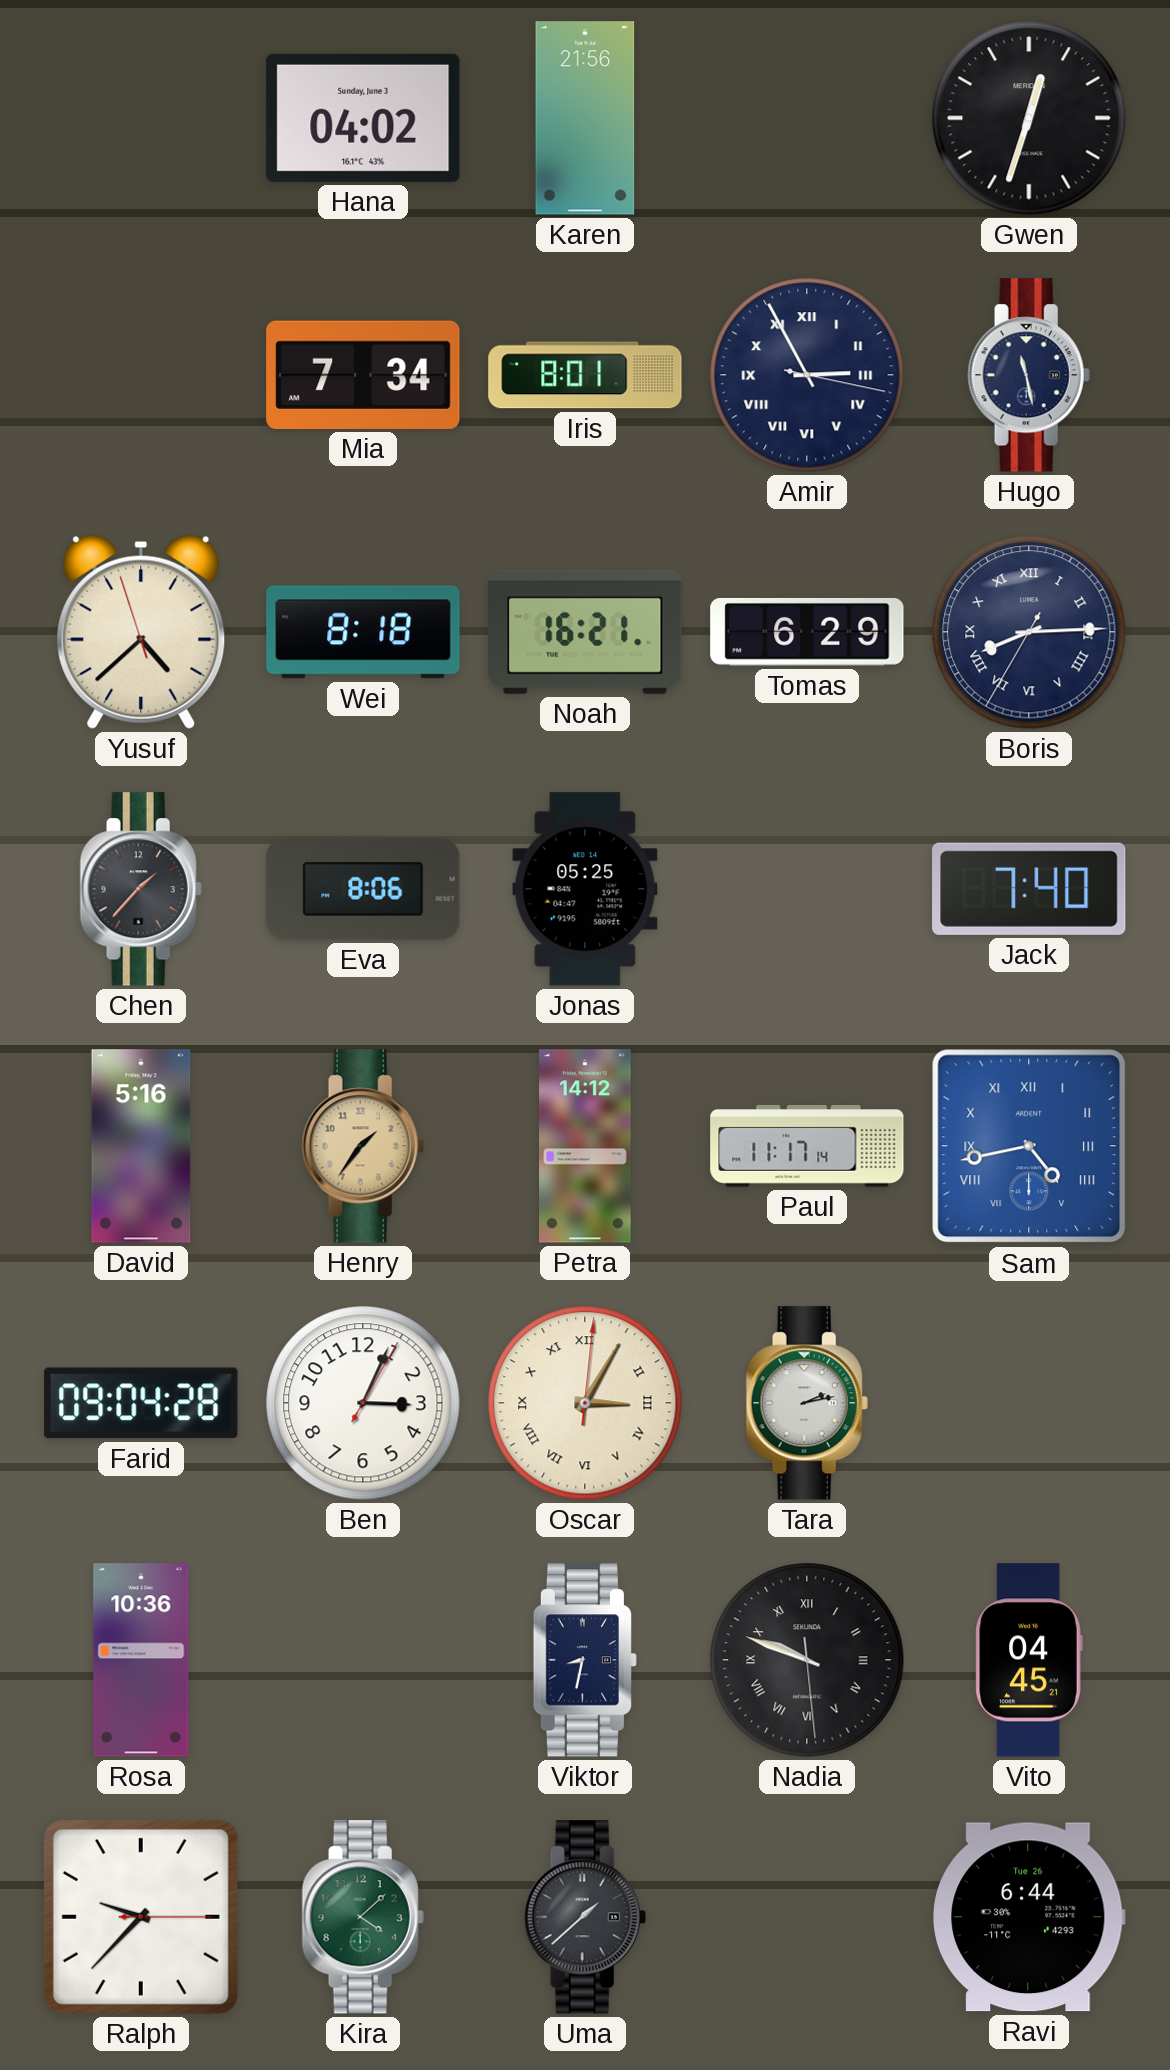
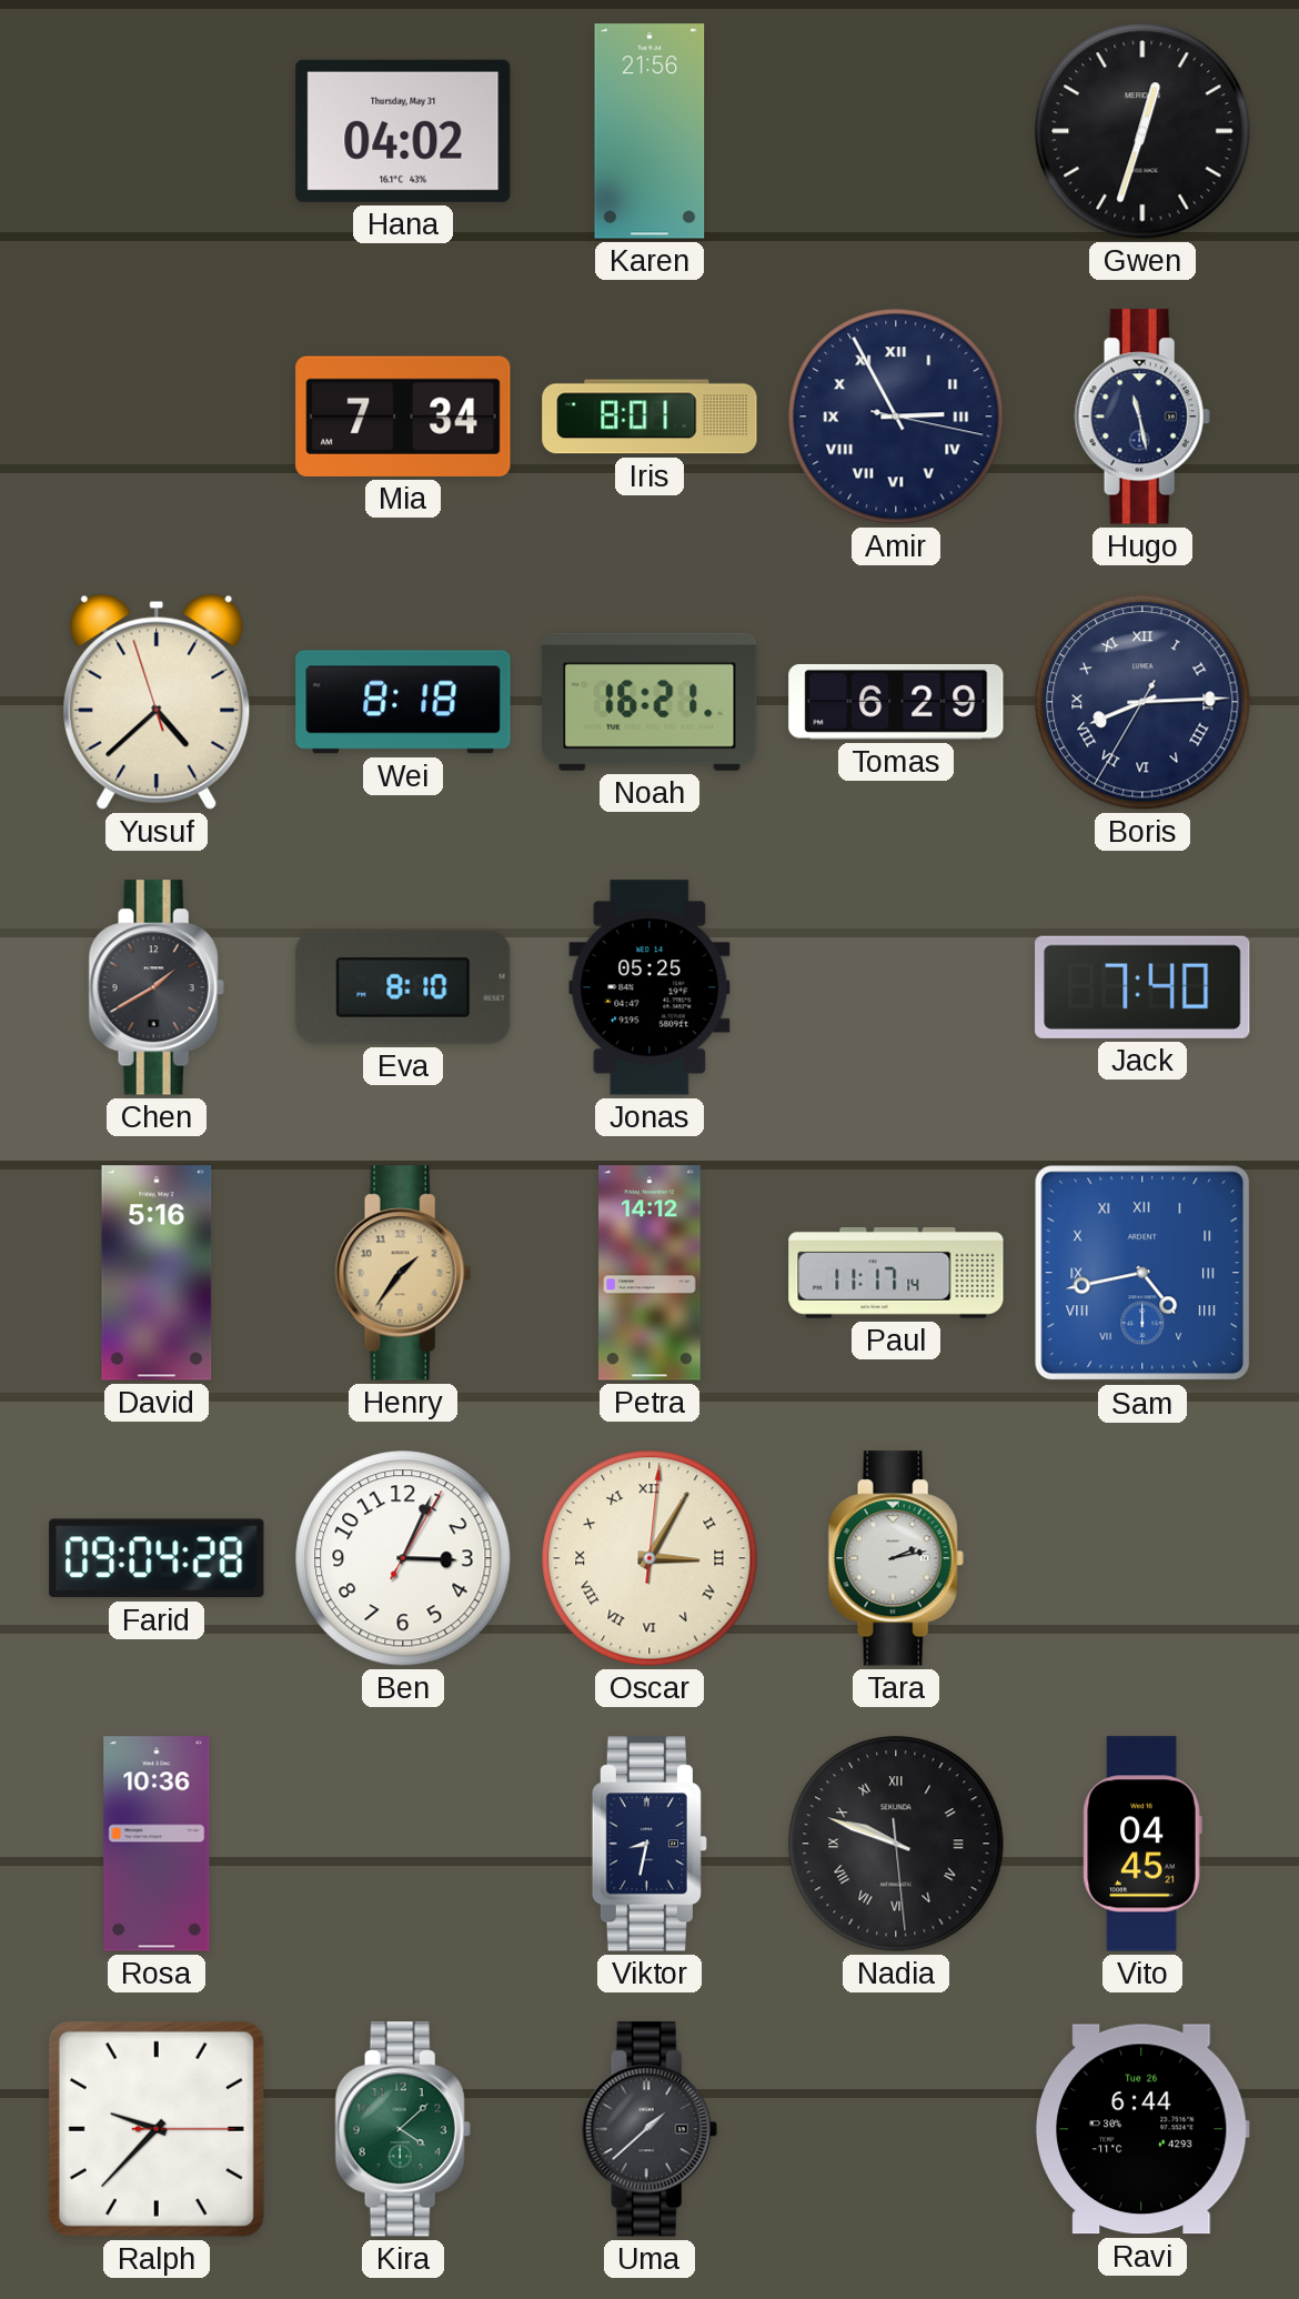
Hana date: Sunday, June 3 -> Thursday, May 31 (403, 131)
Chen: 1:37 -> 1:40 (157, 987)
Eva: 8:06 -> 8:10 (403, 987)
